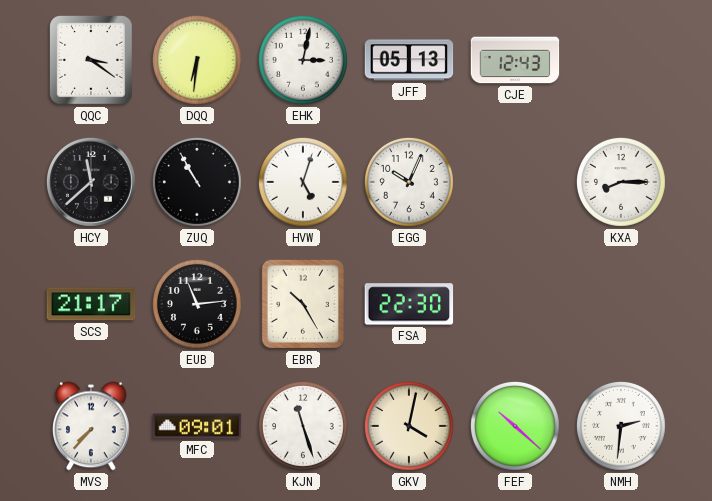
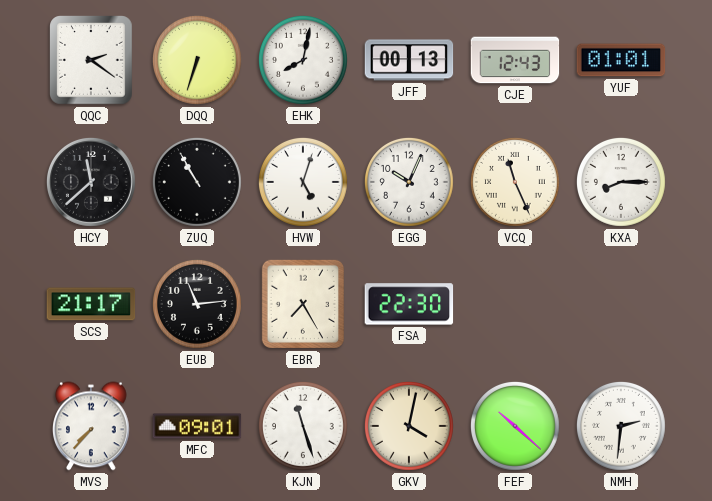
QQC: 3:21 -> 2:21 (92, 60)
DQQ: 6:31 -> 6:33 (197, 60)
EHK: 3:02 -> 8:02 (303, 60)
JFF: 05:13 -> 00:13 (409, 60)
YUF: none -> 01:01 (621, 60)
VCQ: none -> 11:26 (515, 182)
EBR: 10:25 -> 7:25 (303, 304)
